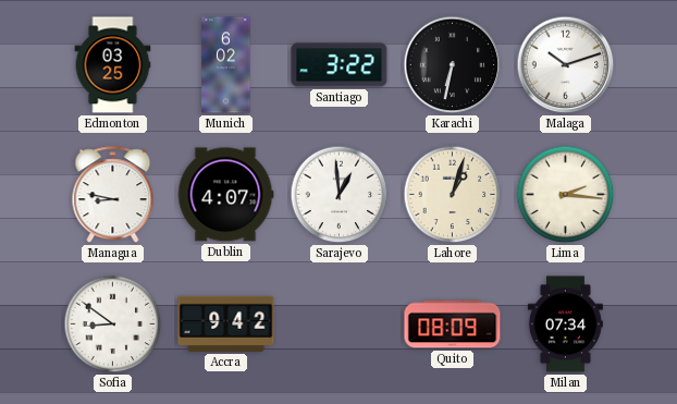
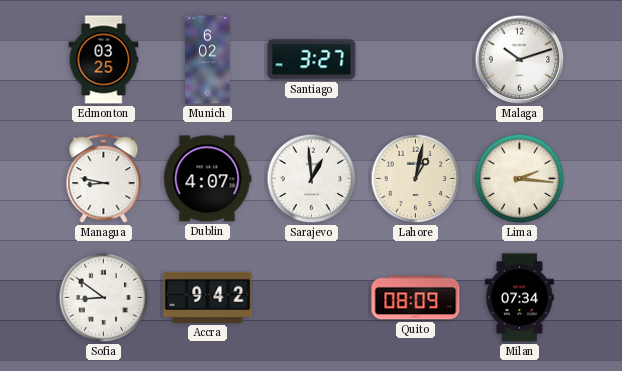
Santiago: 3:22 -> 3:27 (312, 60)
Karachi: 6:32 -> none (453, 65)
Lahore: 1:03 -> 1:02 (416, 179)
